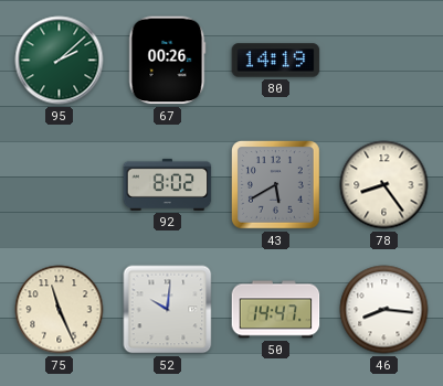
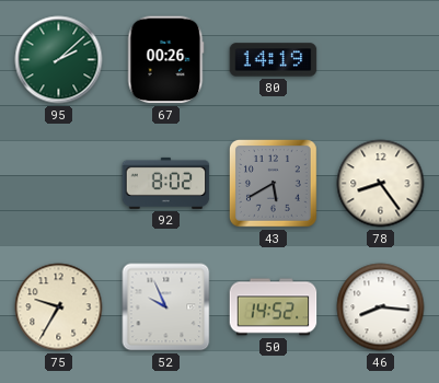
75: 11:26 -> 9:35 (59, 307)
52: 10:01 -> 9:56 (166, 307)
50: 14:47 -> 14:52 (274, 307)
